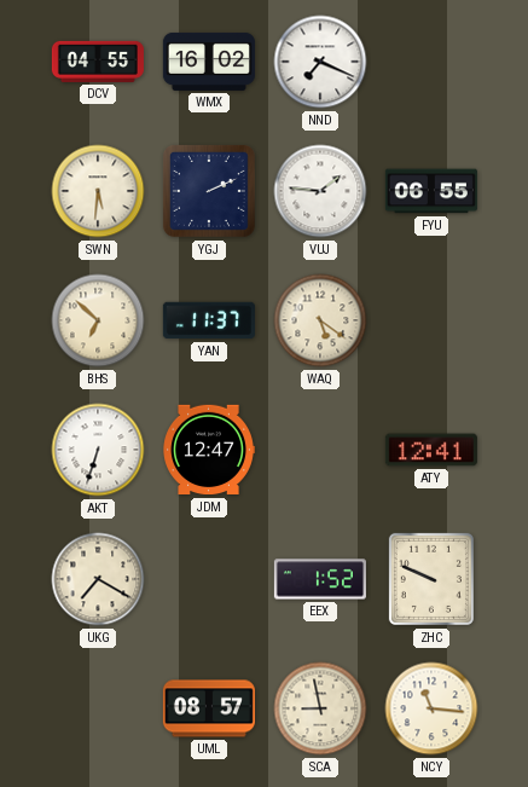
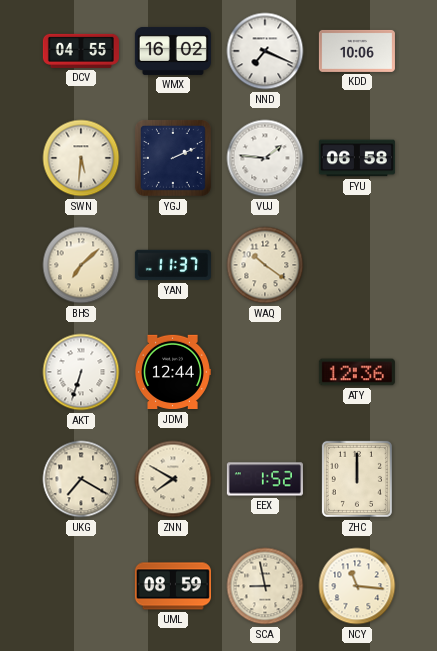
KDD: none -> 10:06 (357, 51)
FYU: 06:55 -> 06:58 (357, 158)
BHS: 6:52 -> 7:08 (81, 265)
WAQ: 5:21 -> 10:21 (265, 265)
JDM: 12:47 -> 12:44 (173, 372)
ATY: 12:41 -> 12:36 (357, 372)
ZNN: none -> 7:50 (173, 479)
ZHC: 9:49 -> 12:00 (357, 479)
UML: 08:57 -> 08:59 (173, 586)
